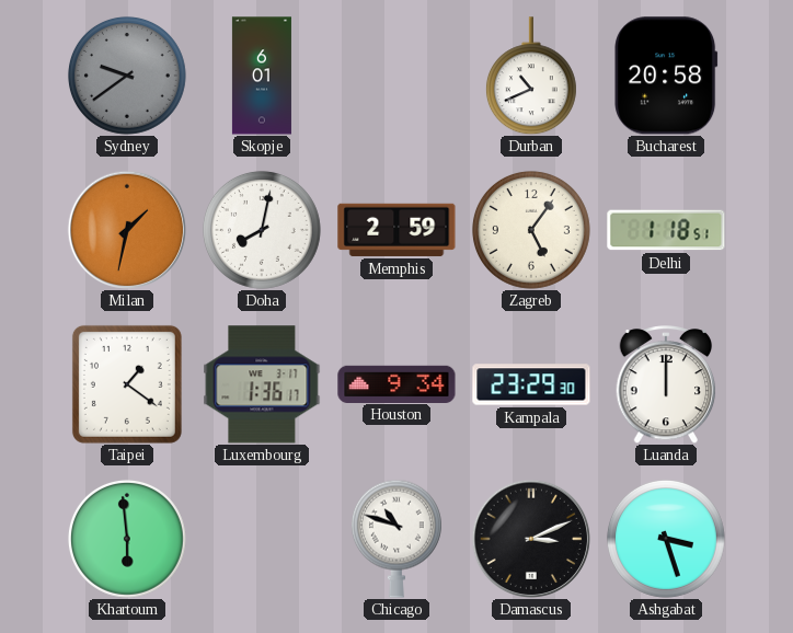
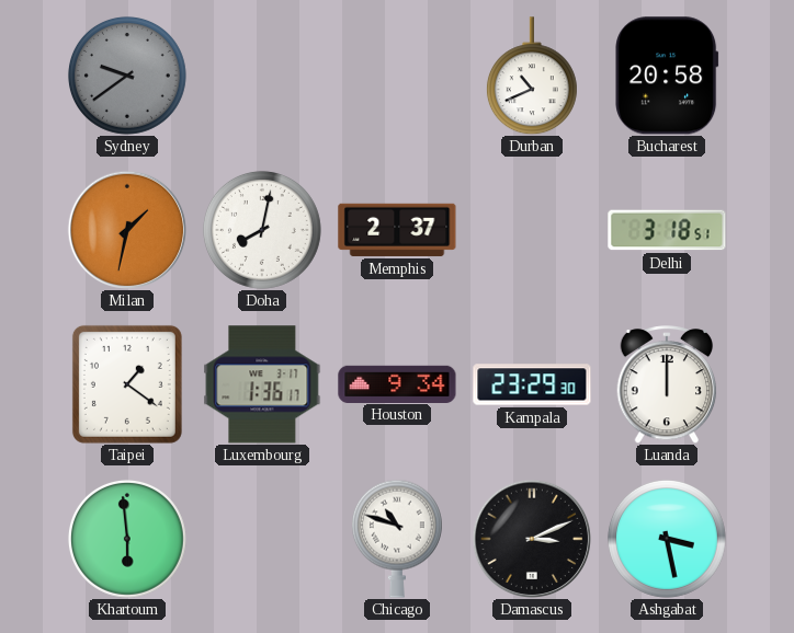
Skopje: 6:01 -> none (262, 76)
Memphis: 2:59 -> 2:37 (397, 230)
Zagreb: 5:06 -> none (531, 230)
Delhi: 1:18 -> 3:18 (667, 230)
Ashgabat: 3:27 -> 3:28 (667, 539)
